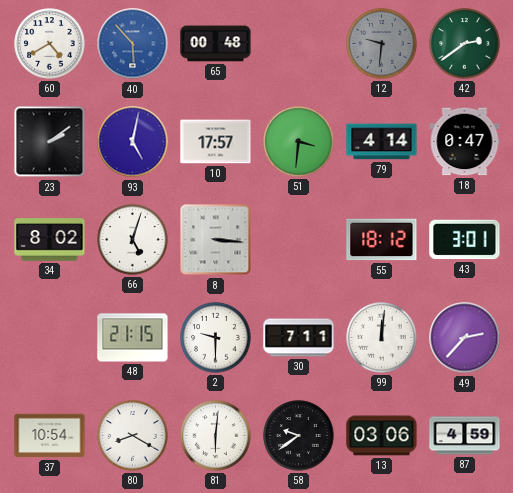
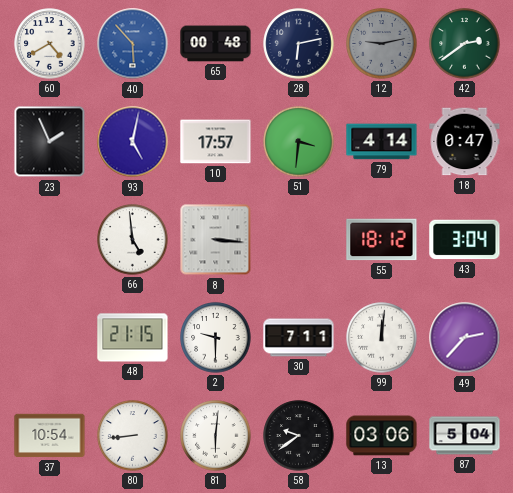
28: none -> 6:13 (299, 44)
12: 9:31 -> 9:13 (382, 44)
23: 2:09 -> 1:56 (50, 142)
34: 8:02 -> none (50, 240)
66: 5:03 -> 4:59 (133, 240)
43: 3:01 -> 3:04 (465, 240)
80: 8:20 -> 8:44 (133, 436)
87: 4:59 -> 5:04 (465, 436)
